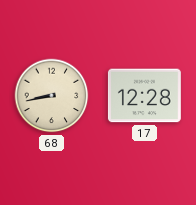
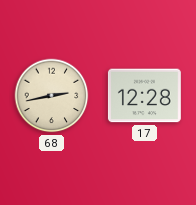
68: 8:43 -> 2:43 (52, 96)
